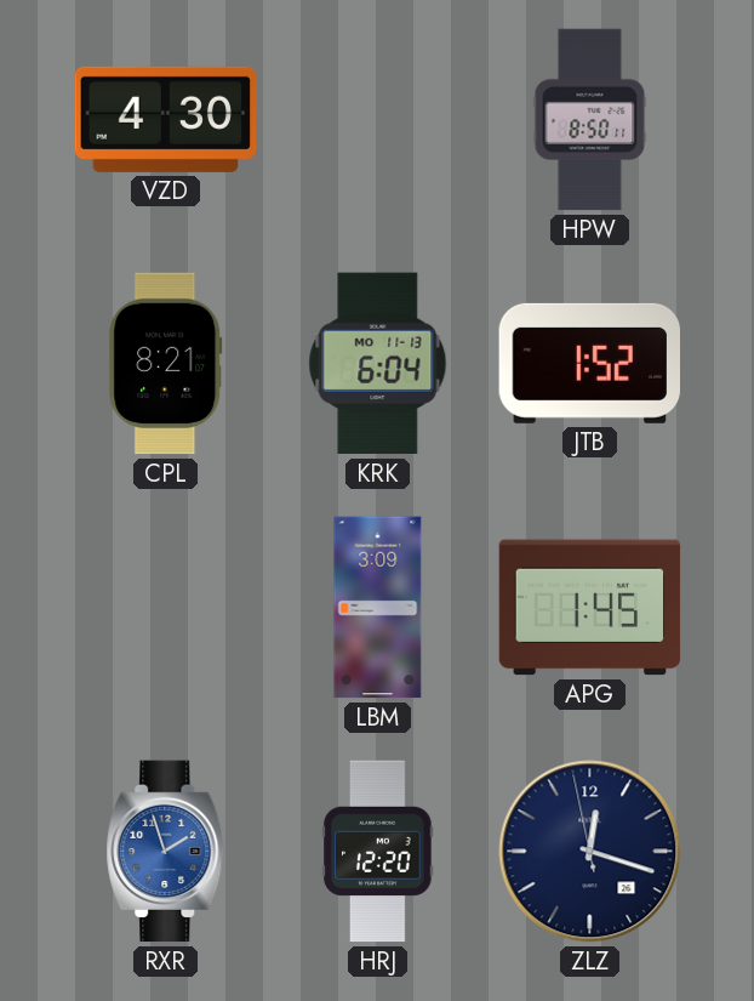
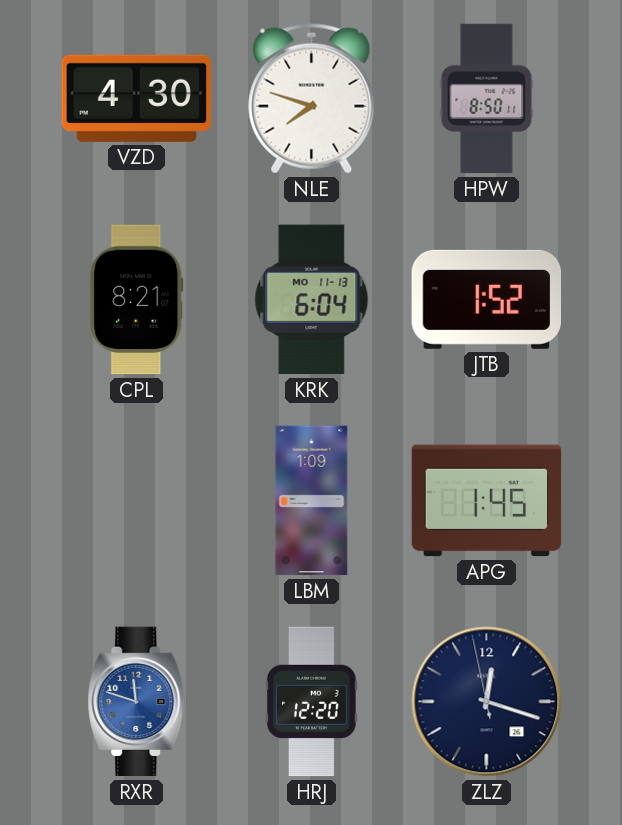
NLE: none -> 7:48 (312, 99)
LBM: 3:09 -> 1:09 (312, 501)
RXR: 1:57 -> 11:48 (137, 702)
